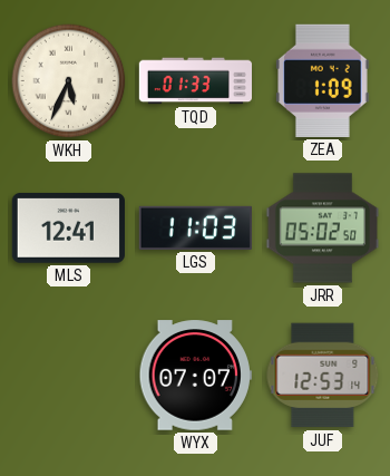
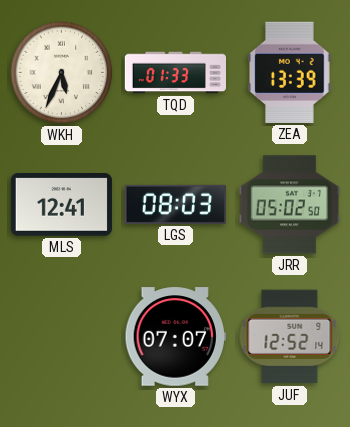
ZEA: 1:09 -> 13:39 (290, 72)
LGS: 11:03 -> 08:03 (175, 204)
JUF: 12:53 -> 12:52 (290, 337)
